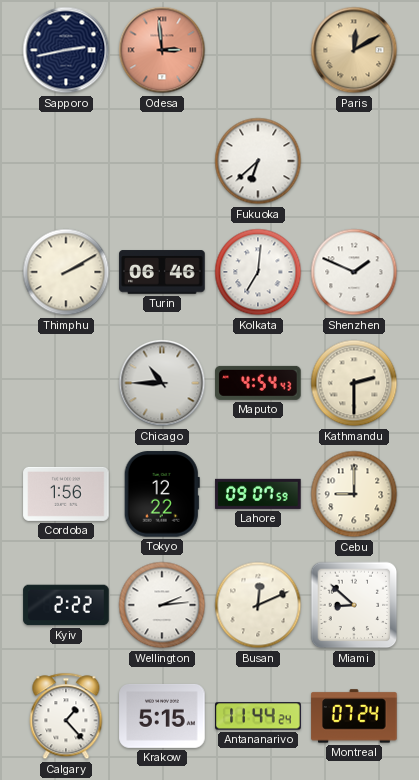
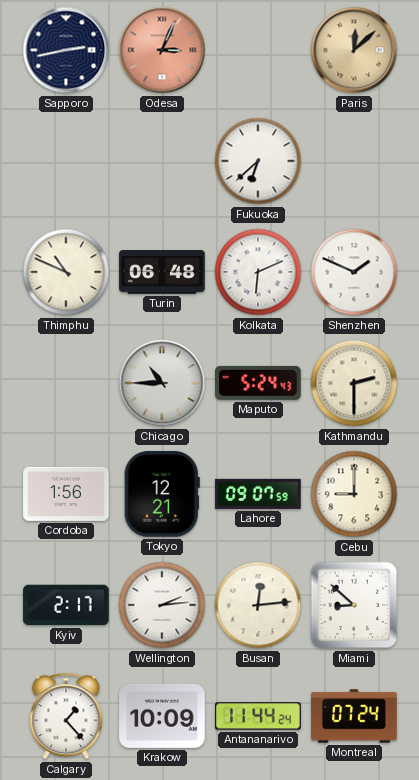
Odesa: 2:59 -> 3:04 (162, 50)
Paris: 12:10 -> 12:08 (354, 50)
Thimphu: 2:10 -> 10:49 (66, 272)
Turin: 06:46 -> 06:48 (162, 272)
Kolkata: 7:01 -> 6:11 (258, 272)
Maputo: 4:54 -> 5:24 (258, 383)
Tokyo: 12:22 -> 12:21 (162, 494)
Kyiv: 2:22 -> 2:17 (66, 605)
Busan: 12:11 -> 12:14 (258, 605)
Krakow: 5:15 -> 10:09 (162, 716)
